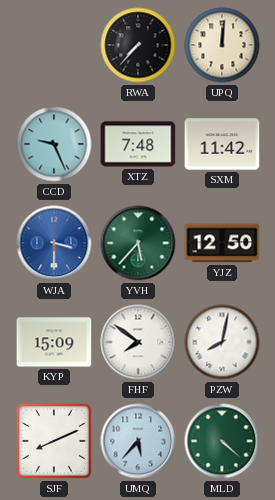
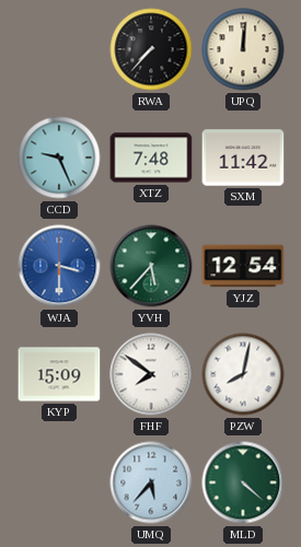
YJZ: 12:50 -> 12:54 (243, 266)
SJF: 8:11 -> none (54, 441)
